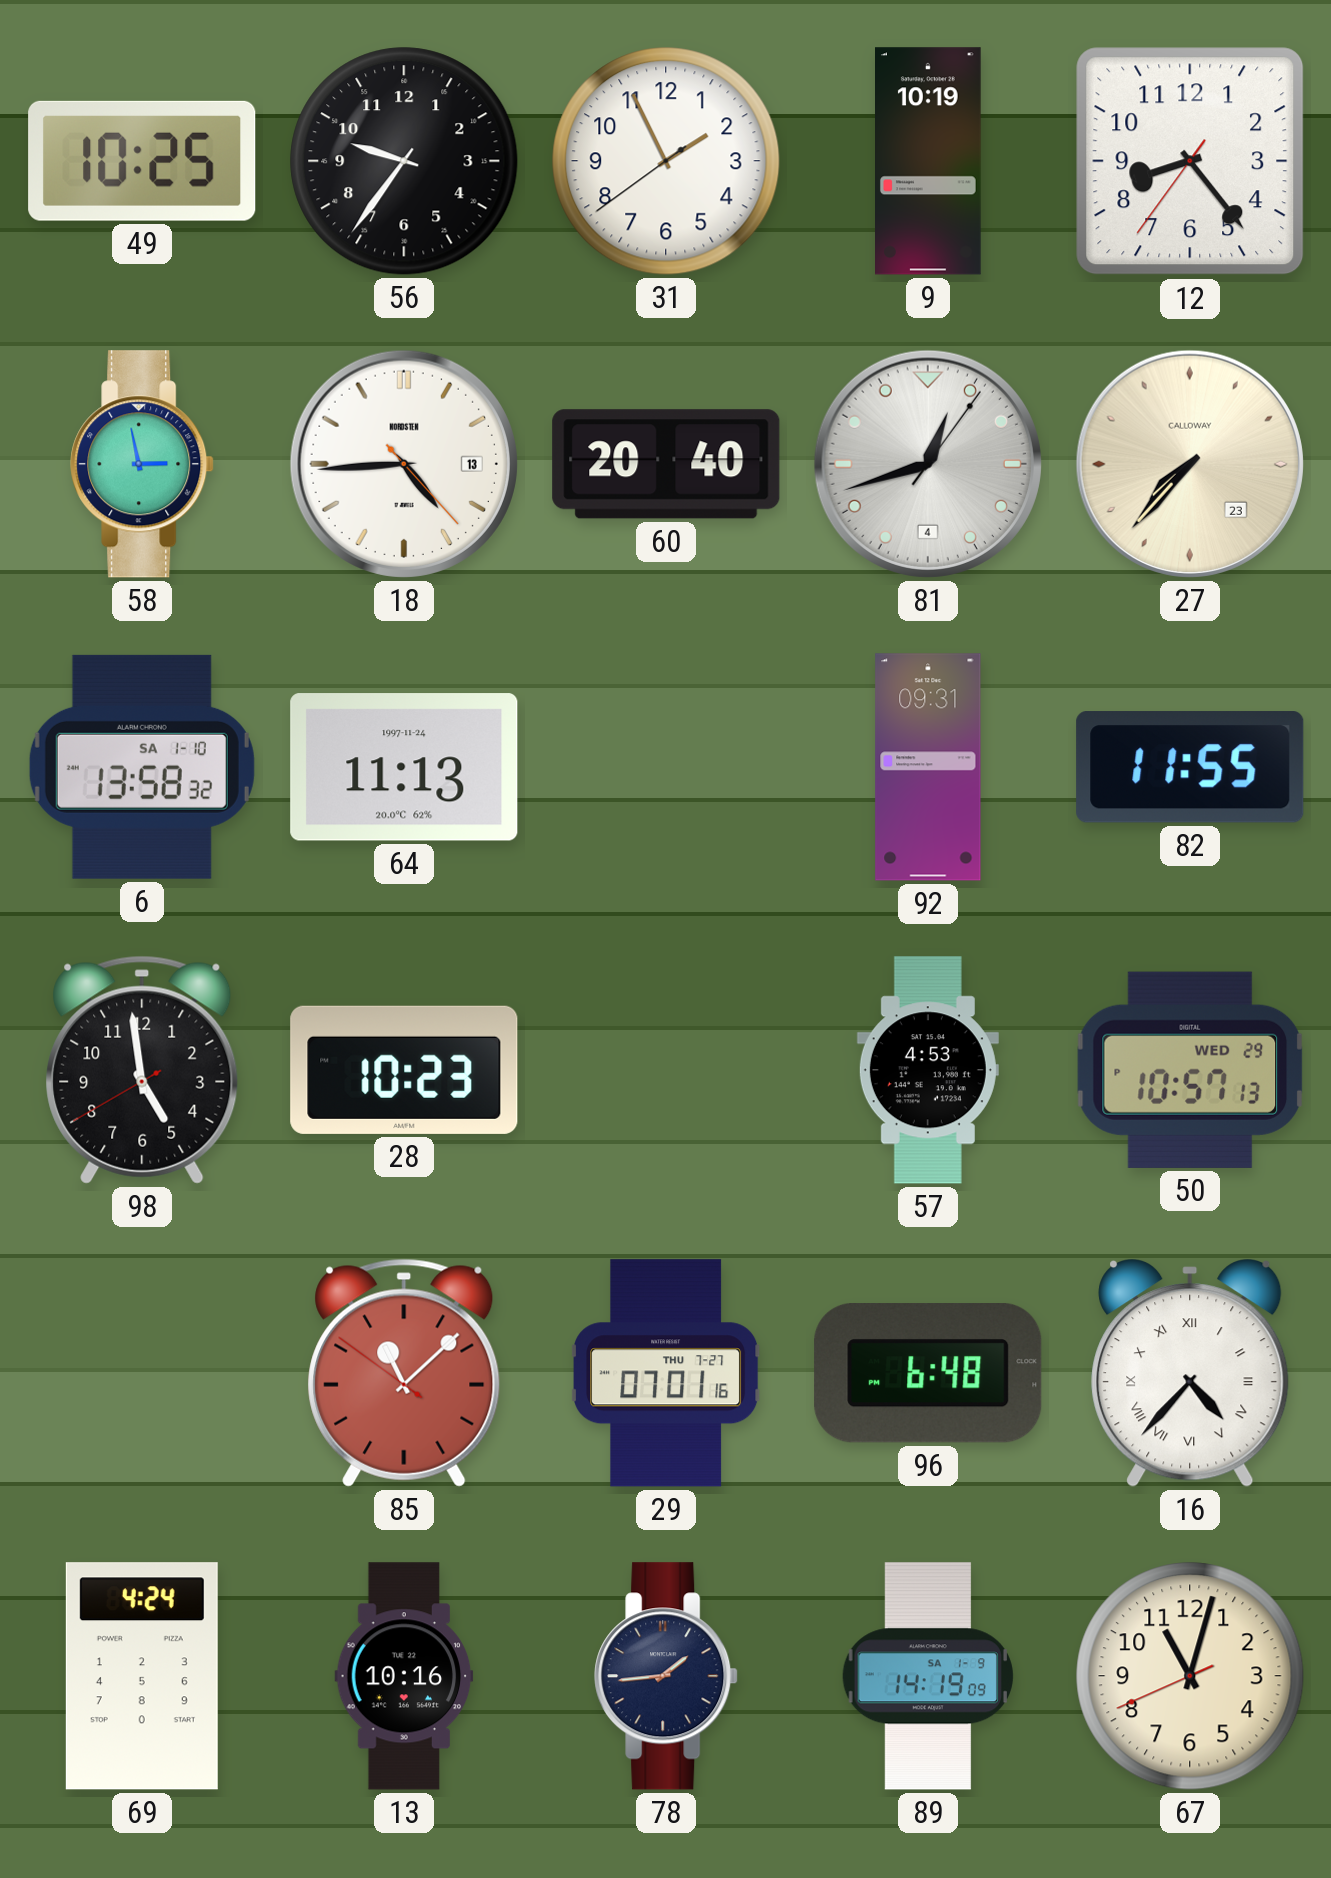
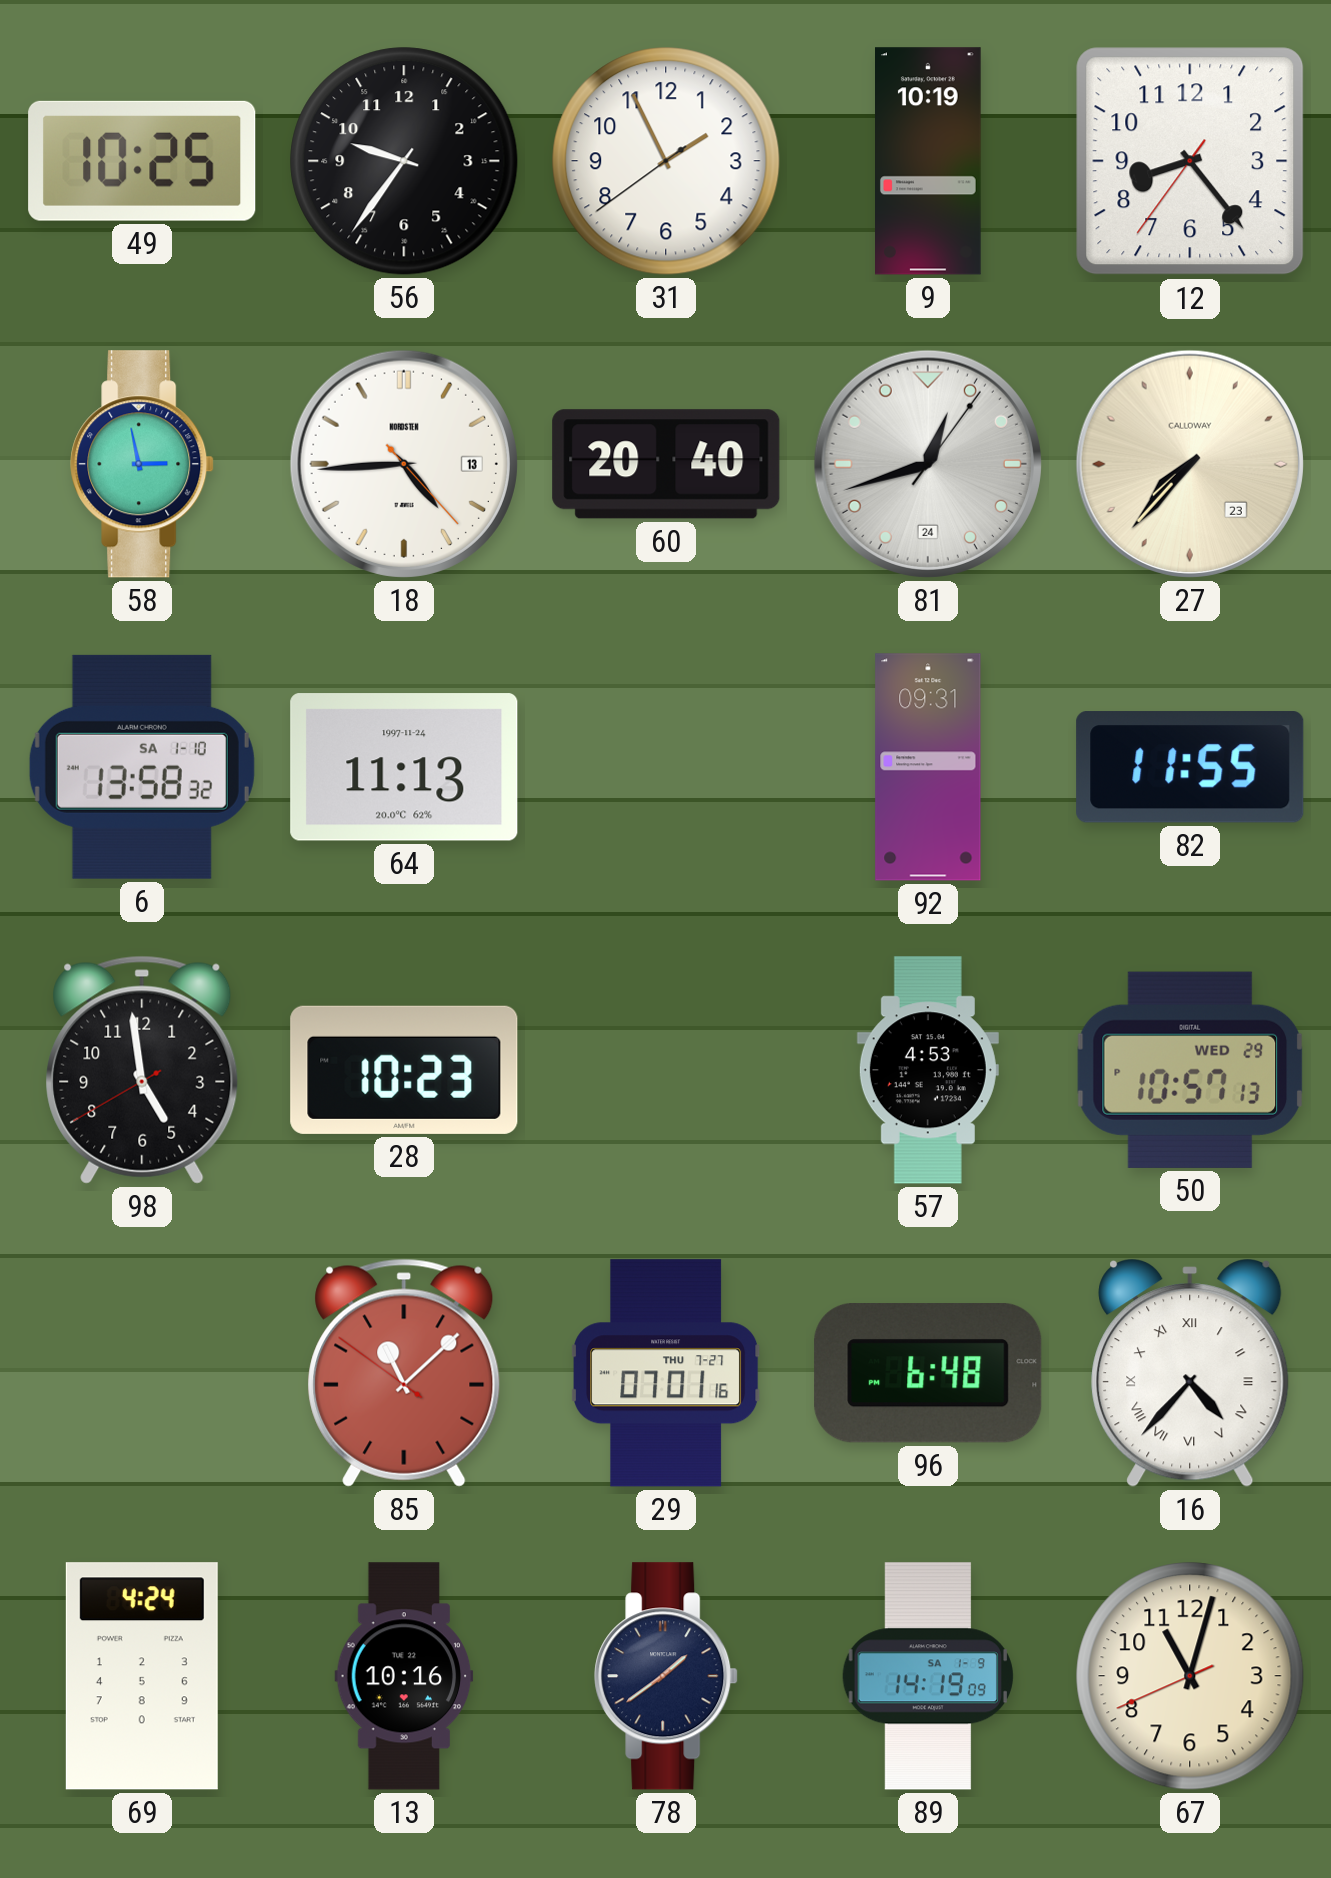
81 date: 4 -> 24 (928, 464)
78: 1:44 -> 1:39 (666, 1676)
